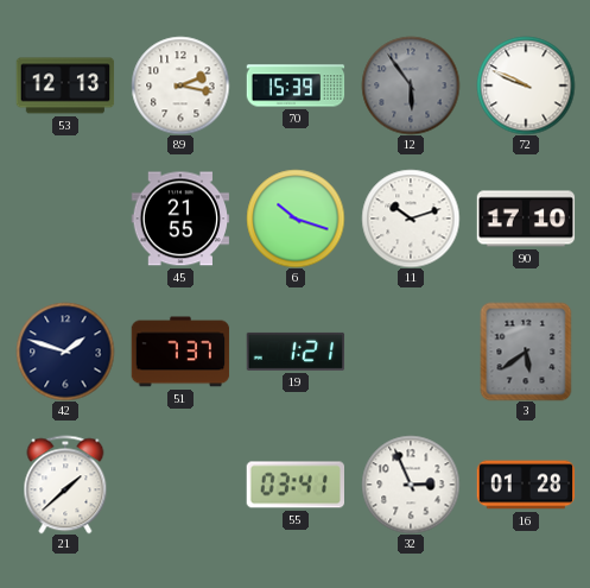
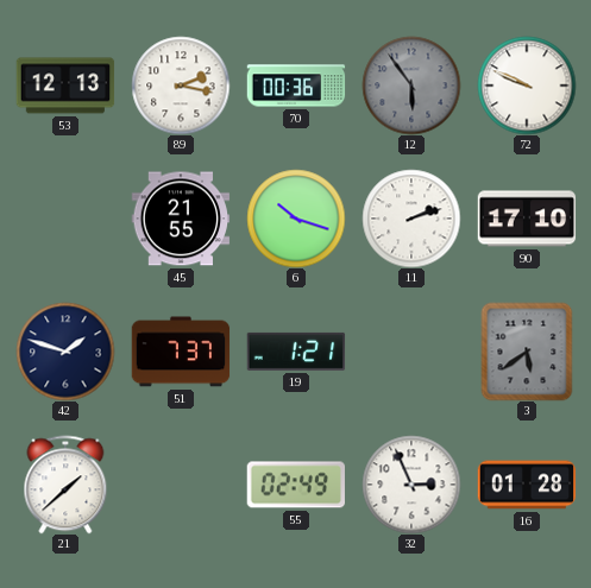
70: 15:39 -> 00:36 (296, 86)
11: 10:12 -> 2:12 (411, 219)
55: 03:41 -> 02:49 (295, 485)
